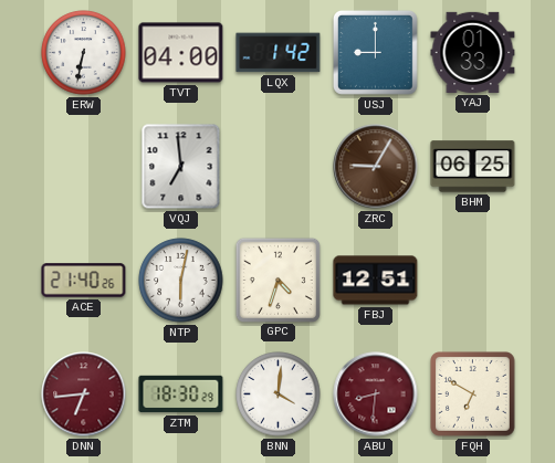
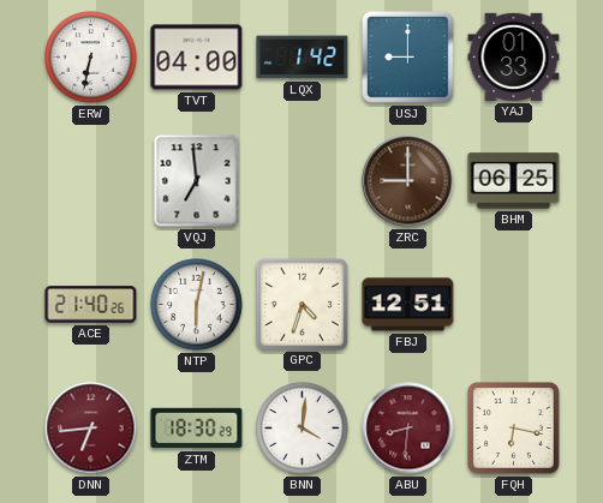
ZRC: 9:05 -> 9:00 (408, 181)
FQH: 6:50 -> 6:17 (514, 429)
